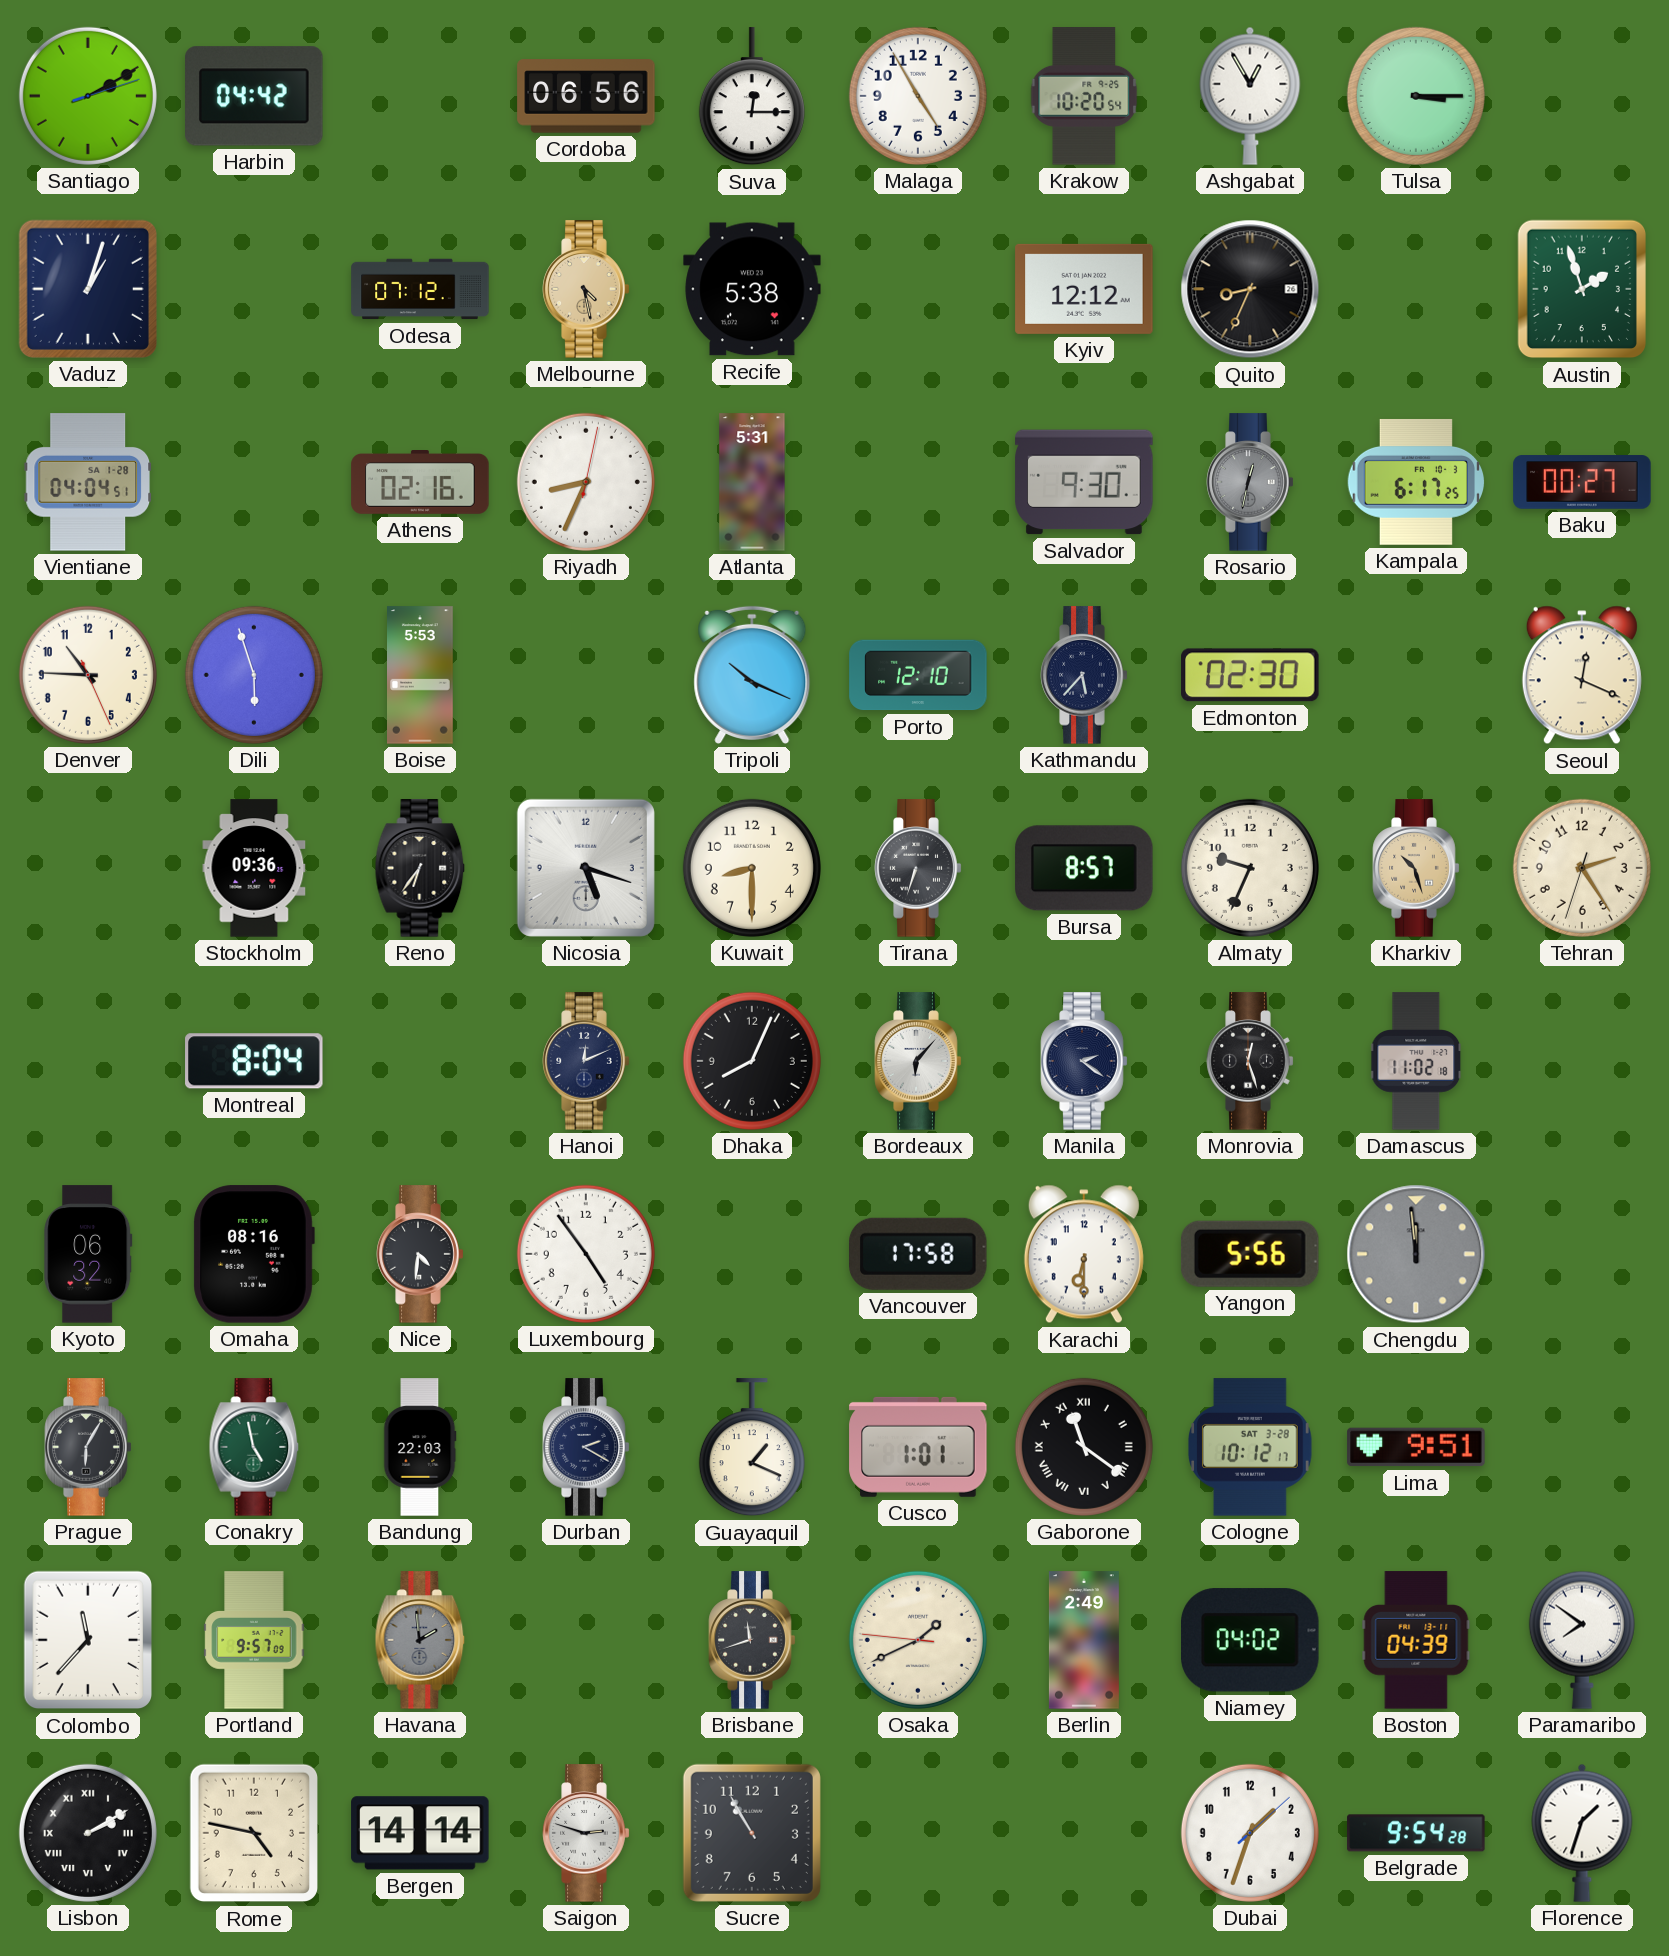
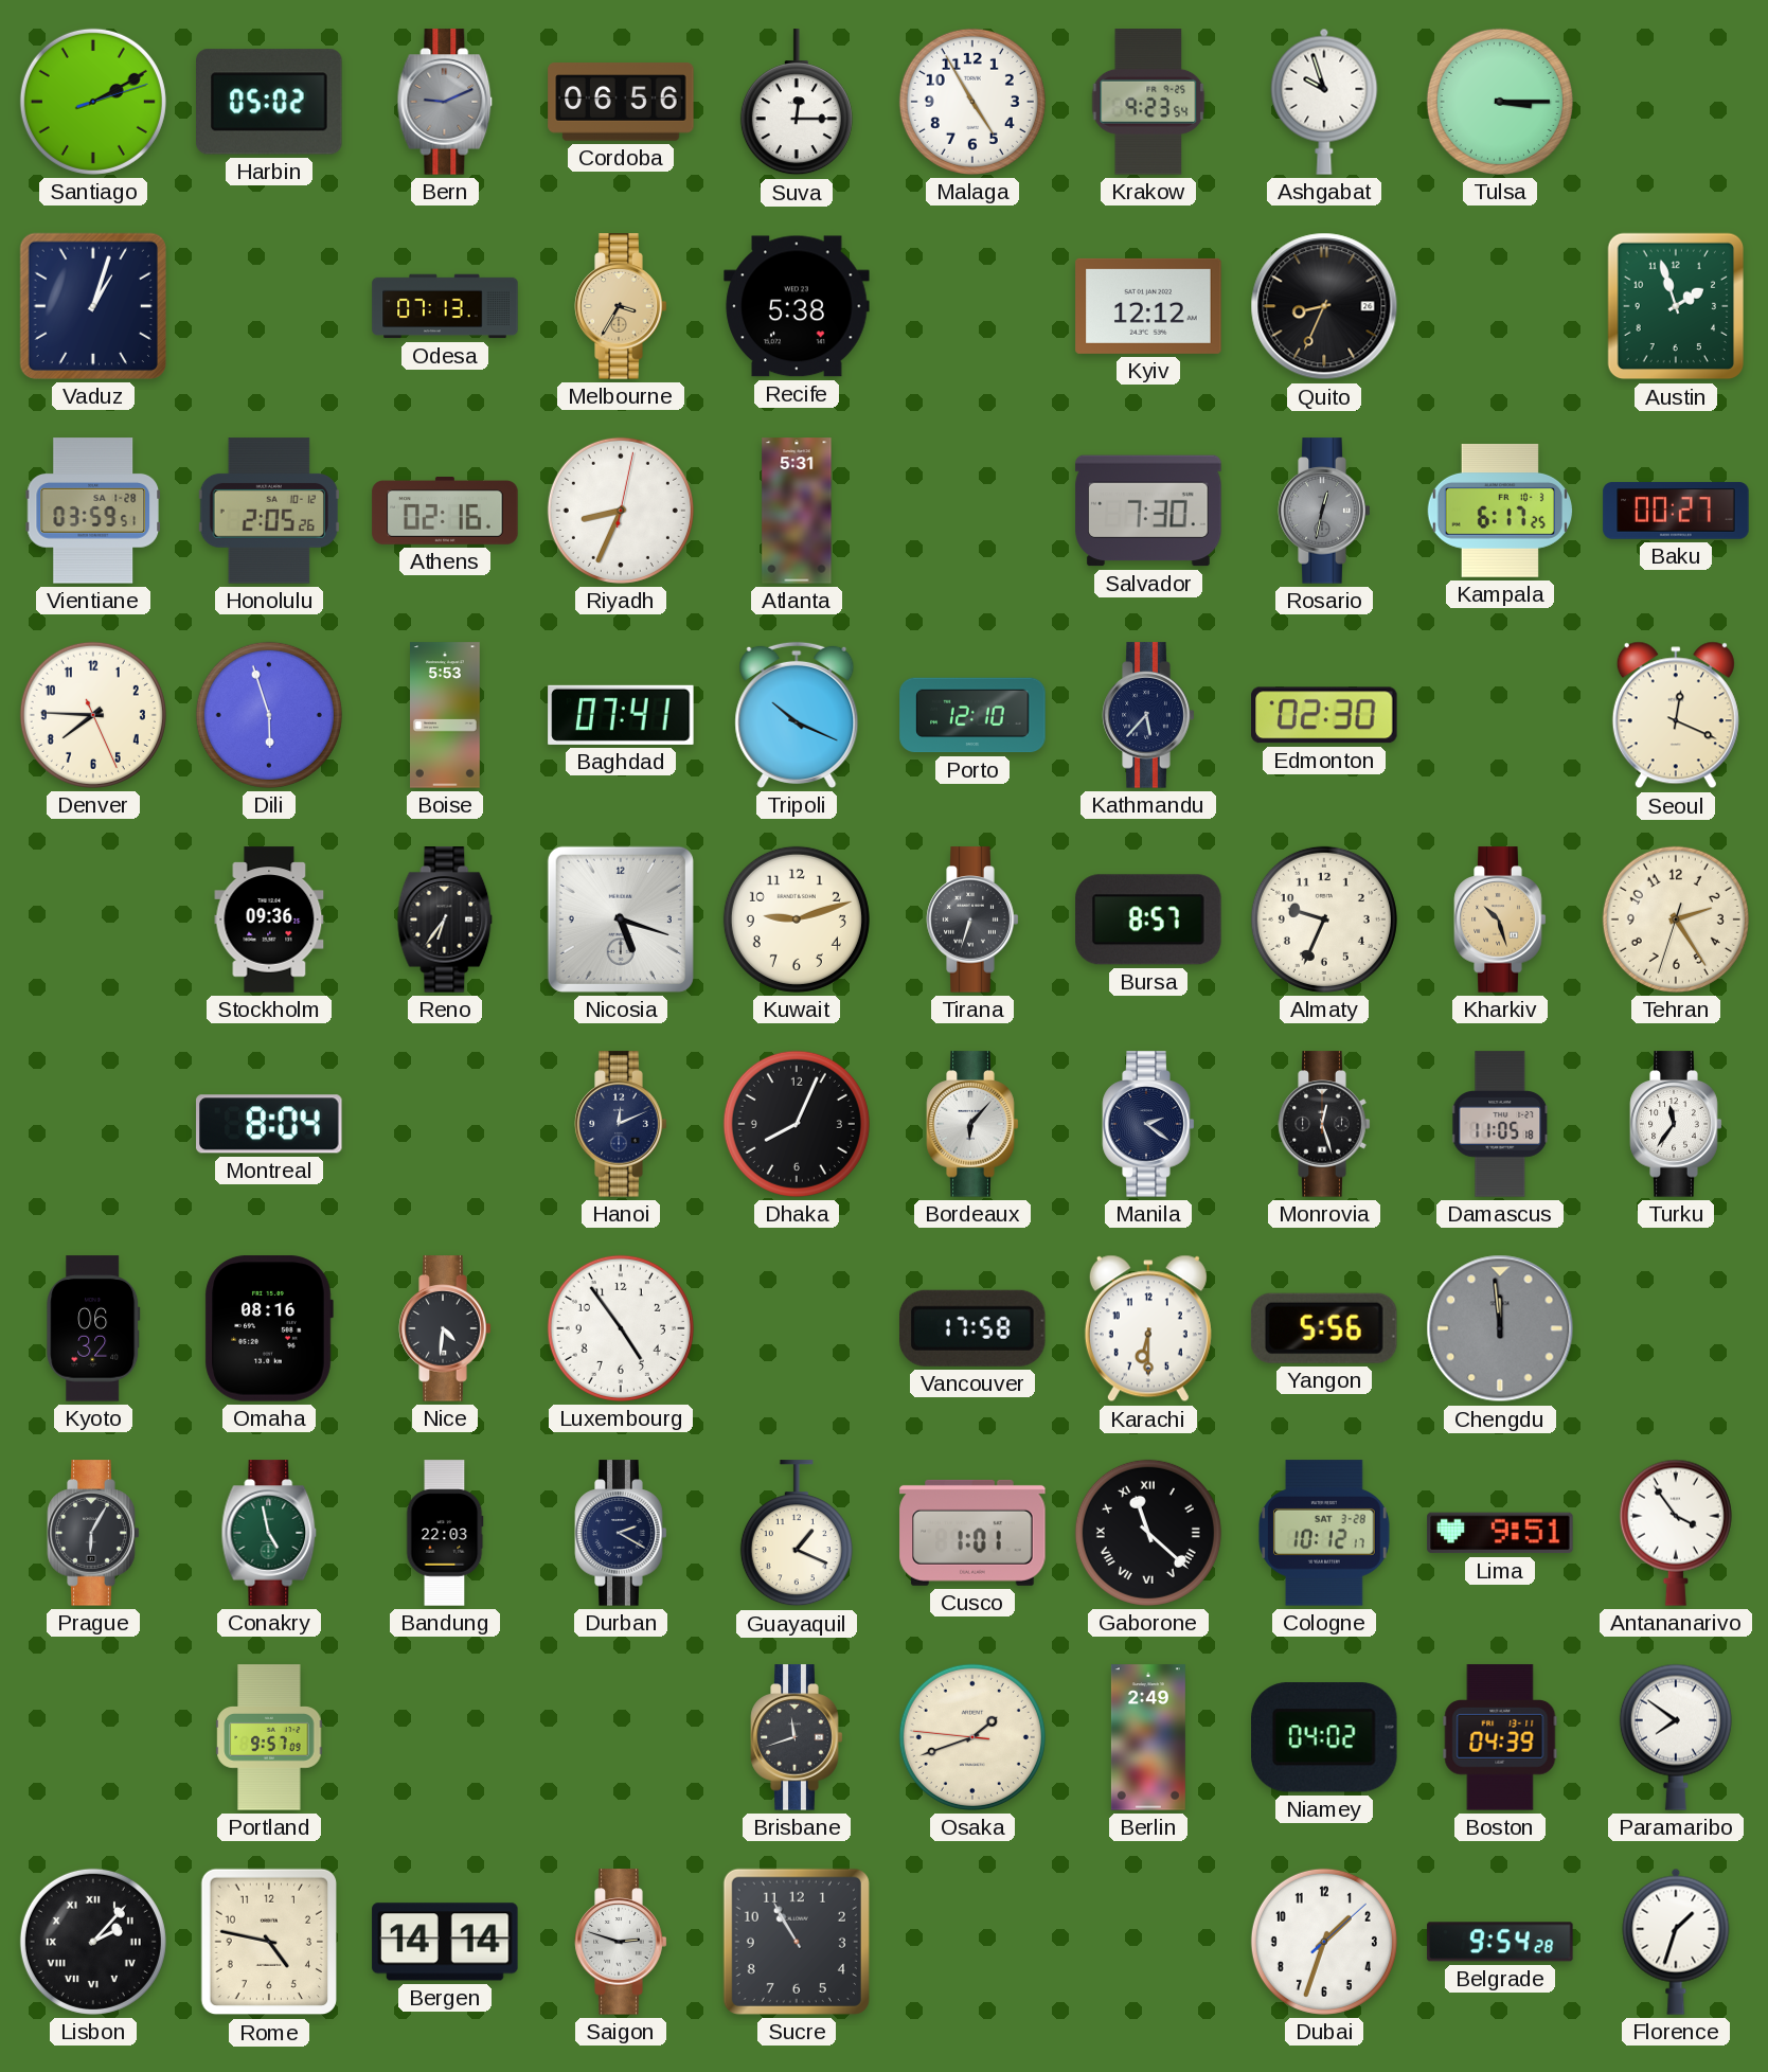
Harbin: 04:42 -> 05:02 (269, 102)
Bern: none -> 9:11 (445, 102)
Krakow: 10:20 -> 9:23 (1148, 102)
Ashgabat: 12:55 -> 9:57 (1324, 102)
Odesa: 07:12 -> 07:13 (445, 306)
Melbourne: 4:28 -> 3:35 (621, 306)
Vientiane: 04:04 -> 03:59 (92, 511)
Honolulu: none -> 2:05 (269, 511)
Salvador: 9:30 -> 7:30 (1148, 511)
Denver: 10:45 -> 7:45 (93, 715)
Baghdad: none -> 07:41 (621, 715)
Kuwait: 8:30 -> 9:12 (797, 919)
Damascus: 11:02 -> 11:05 (1501, 1124)
Turku: none -> 11:36 (1676, 1124)
Gaborone: 11:21 -> 11:22 (1148, 1533)
Antananarivo: none -> 3:54 (1676, 1533)
Colombo: 11:37 -> none (87, 1640)
Havana: 1:59 -> none (420, 1640)
Osaka: 1:40 -> 1:41 (972, 1737)
Lisbon: 2:10 -> 2:07 (93, 1942)
